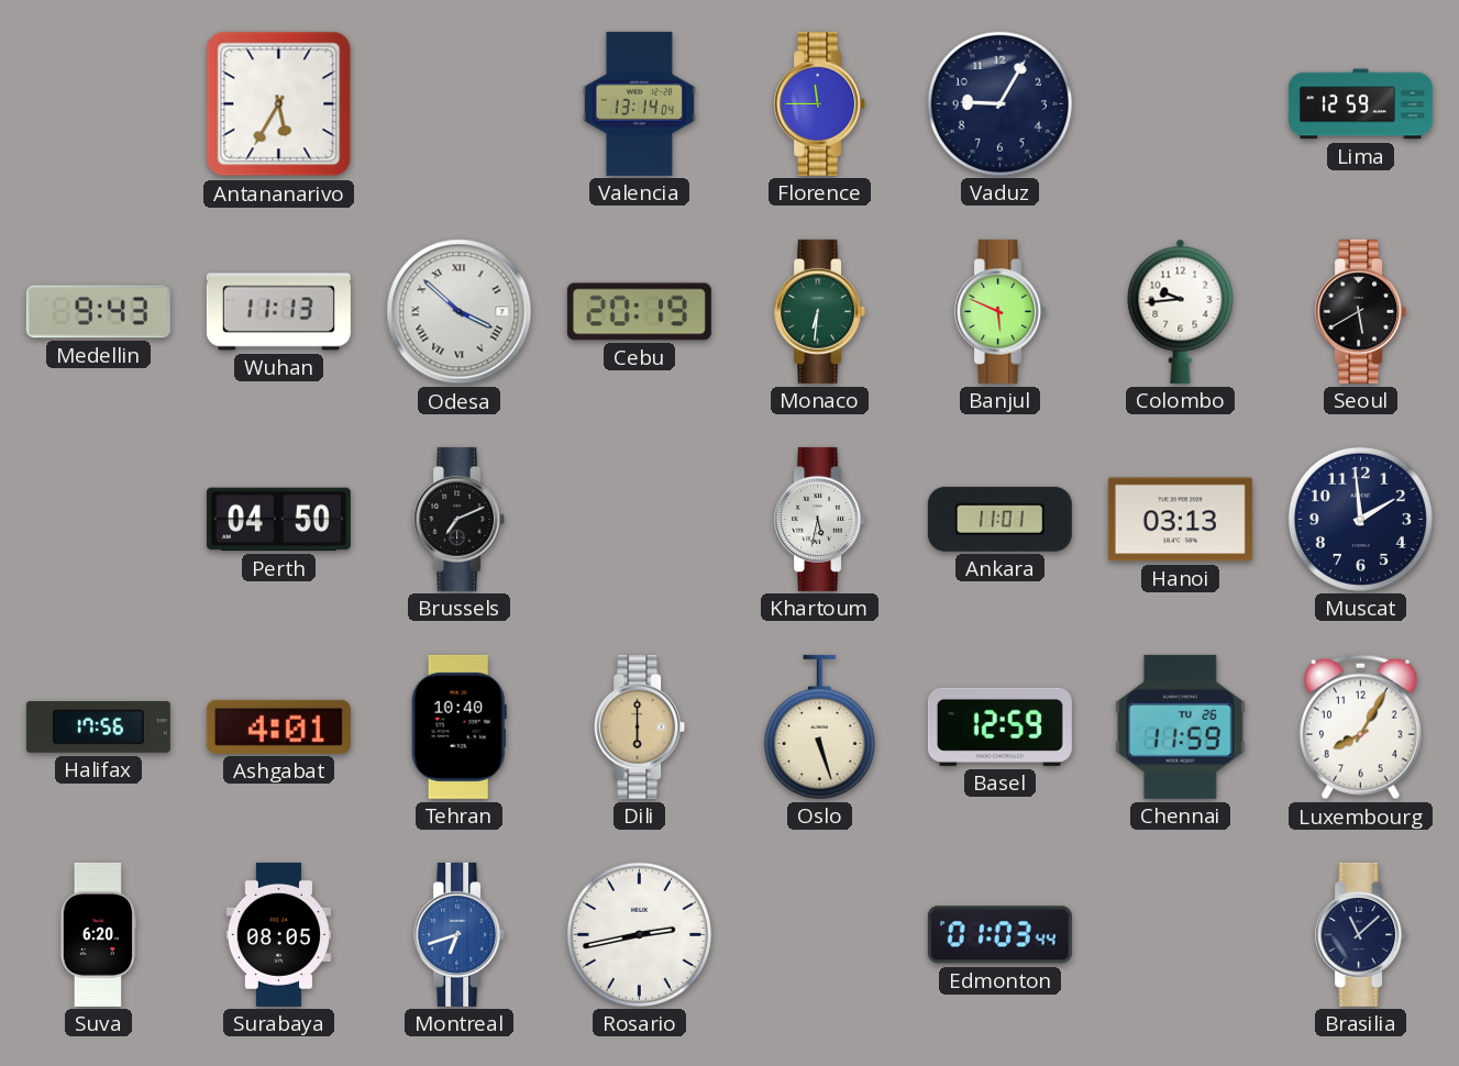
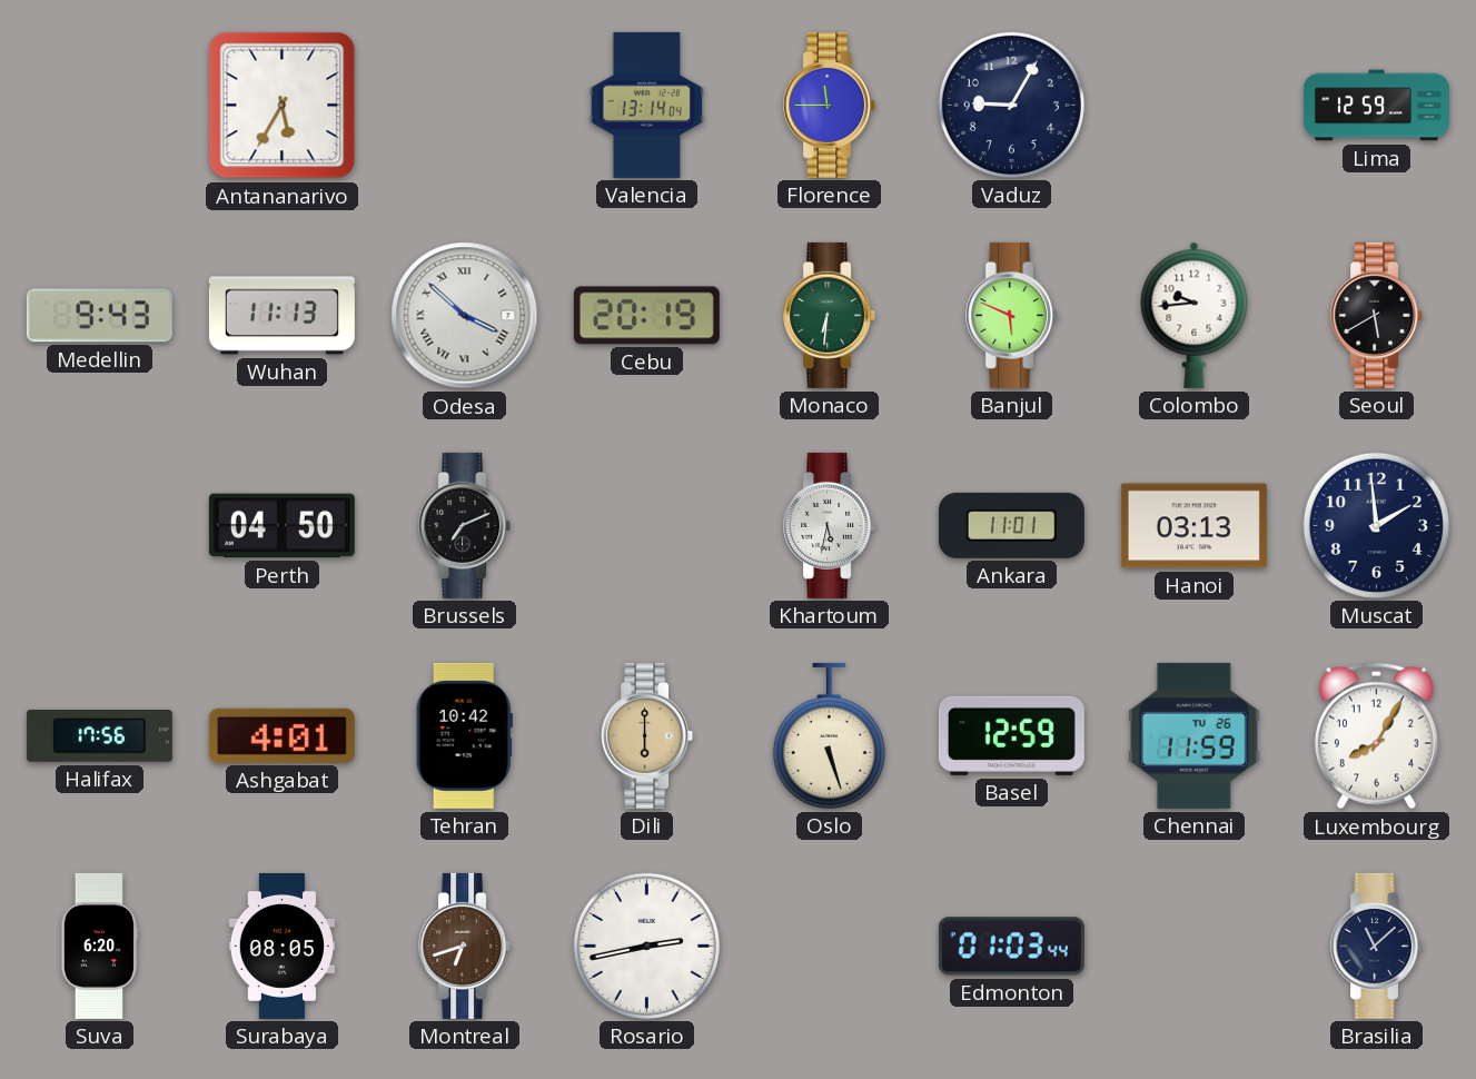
Tehran: 10:40 -> 10:42 (464, 735)
Montreal dial: blue -> brown (465, 946)
